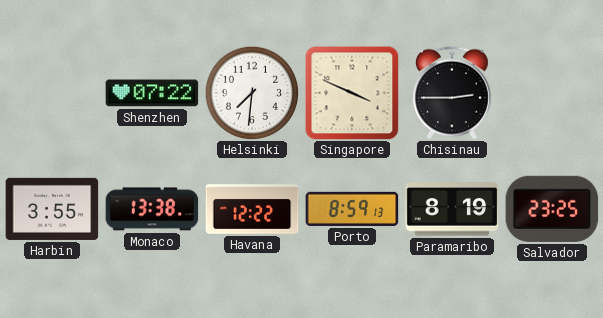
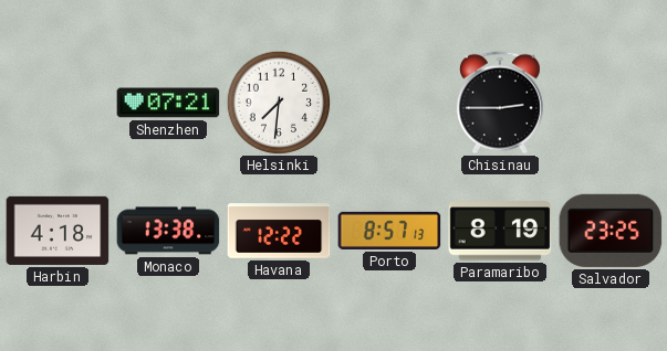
Shenzhen: 07:22 -> 07:21 (168, 103)
Singapore: 3:49 -> none (352, 93)
Harbin: 3:55 -> 4:18 (58, 231)
Porto: 8:59 -> 8:57 (389, 231)
